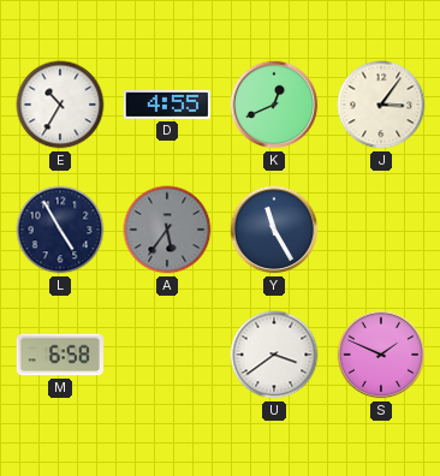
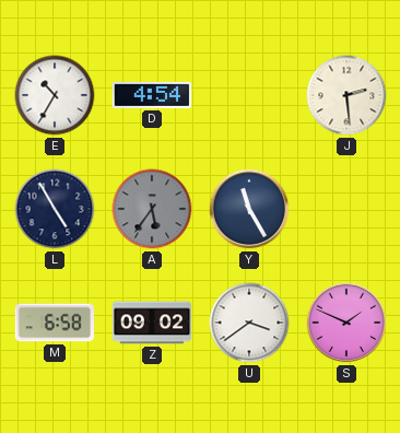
D: 4:55 -> 4:54 (151, 95)
K: 12:41 -> none (274, 105)
J: 3:06 -> 2:29 (346, 95)
Z: none -> 09:02 (152, 323)
